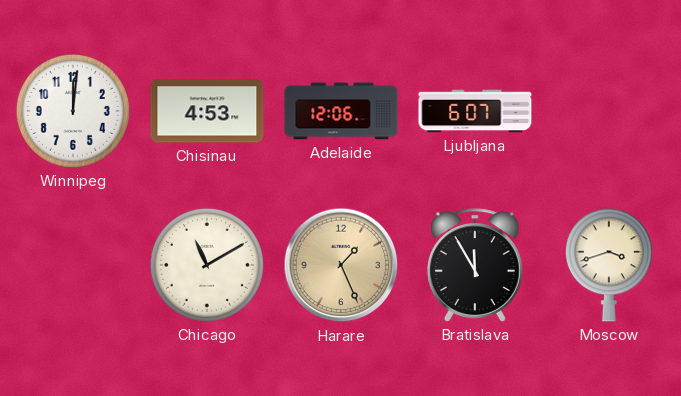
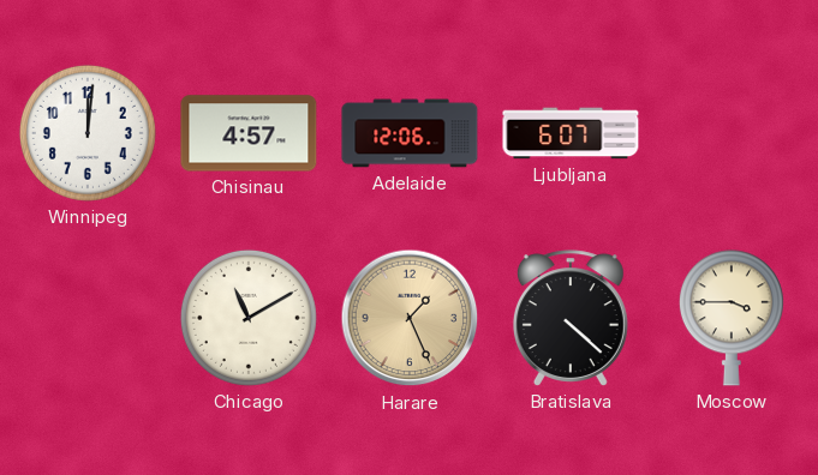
Chisinau: 4:53 -> 4:57 (249, 133)
Bratislava: 11:55 -> 4:22 (571, 318)
Moscow: 3:42 -> 3:45 (732, 318)
